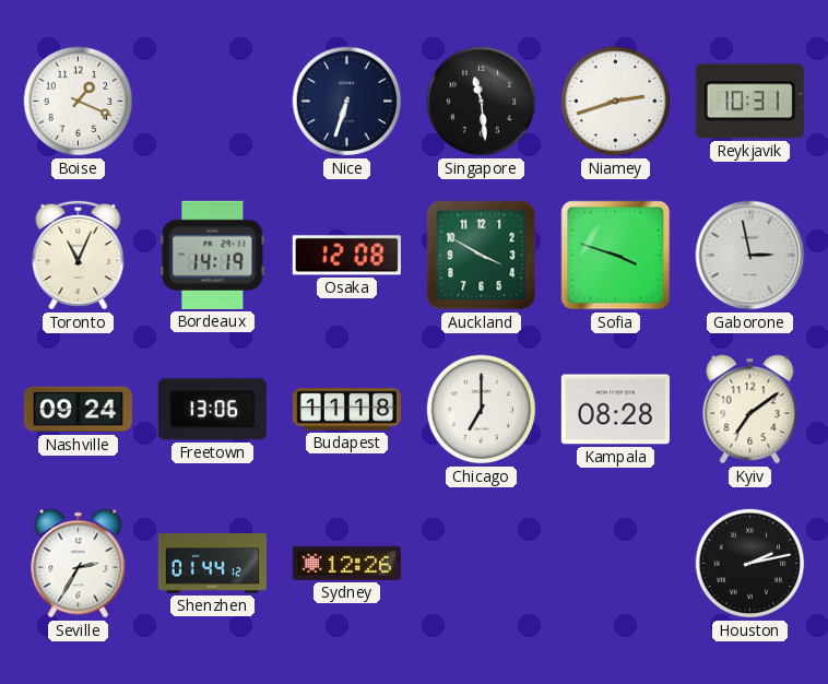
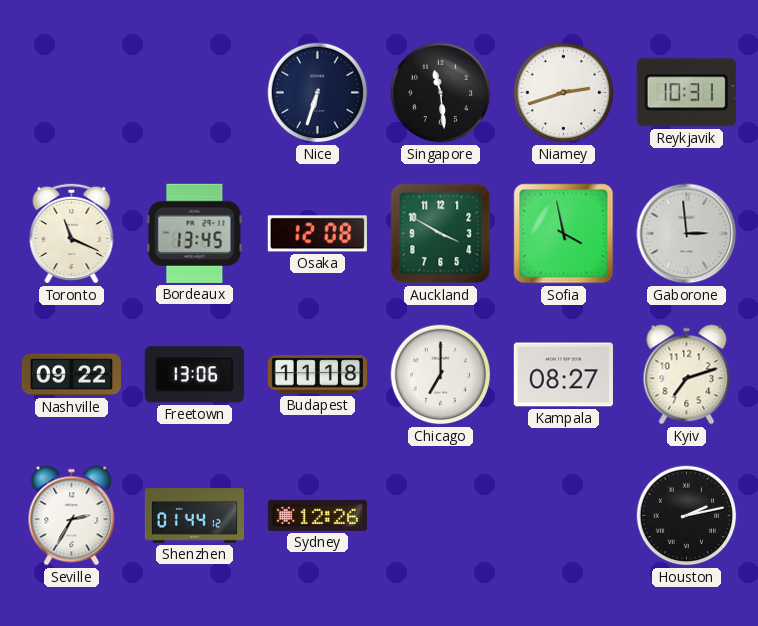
Boise: 1:19 -> none (79, 102)
Toronto: 11:04 -> 11:19 (72, 233)
Bordeaux: 14:19 -> 13:45 (195, 233)
Sofia: 3:48 -> 3:58 (564, 234)
Gaborone: 2:58 -> 2:59 (687, 234)
Nashville: 09:24 -> 09:22 (71, 375)
Kampala: 08:28 -> 08:27 (563, 375)
Kyiv: 7:09 -> 7:12 (687, 375)
